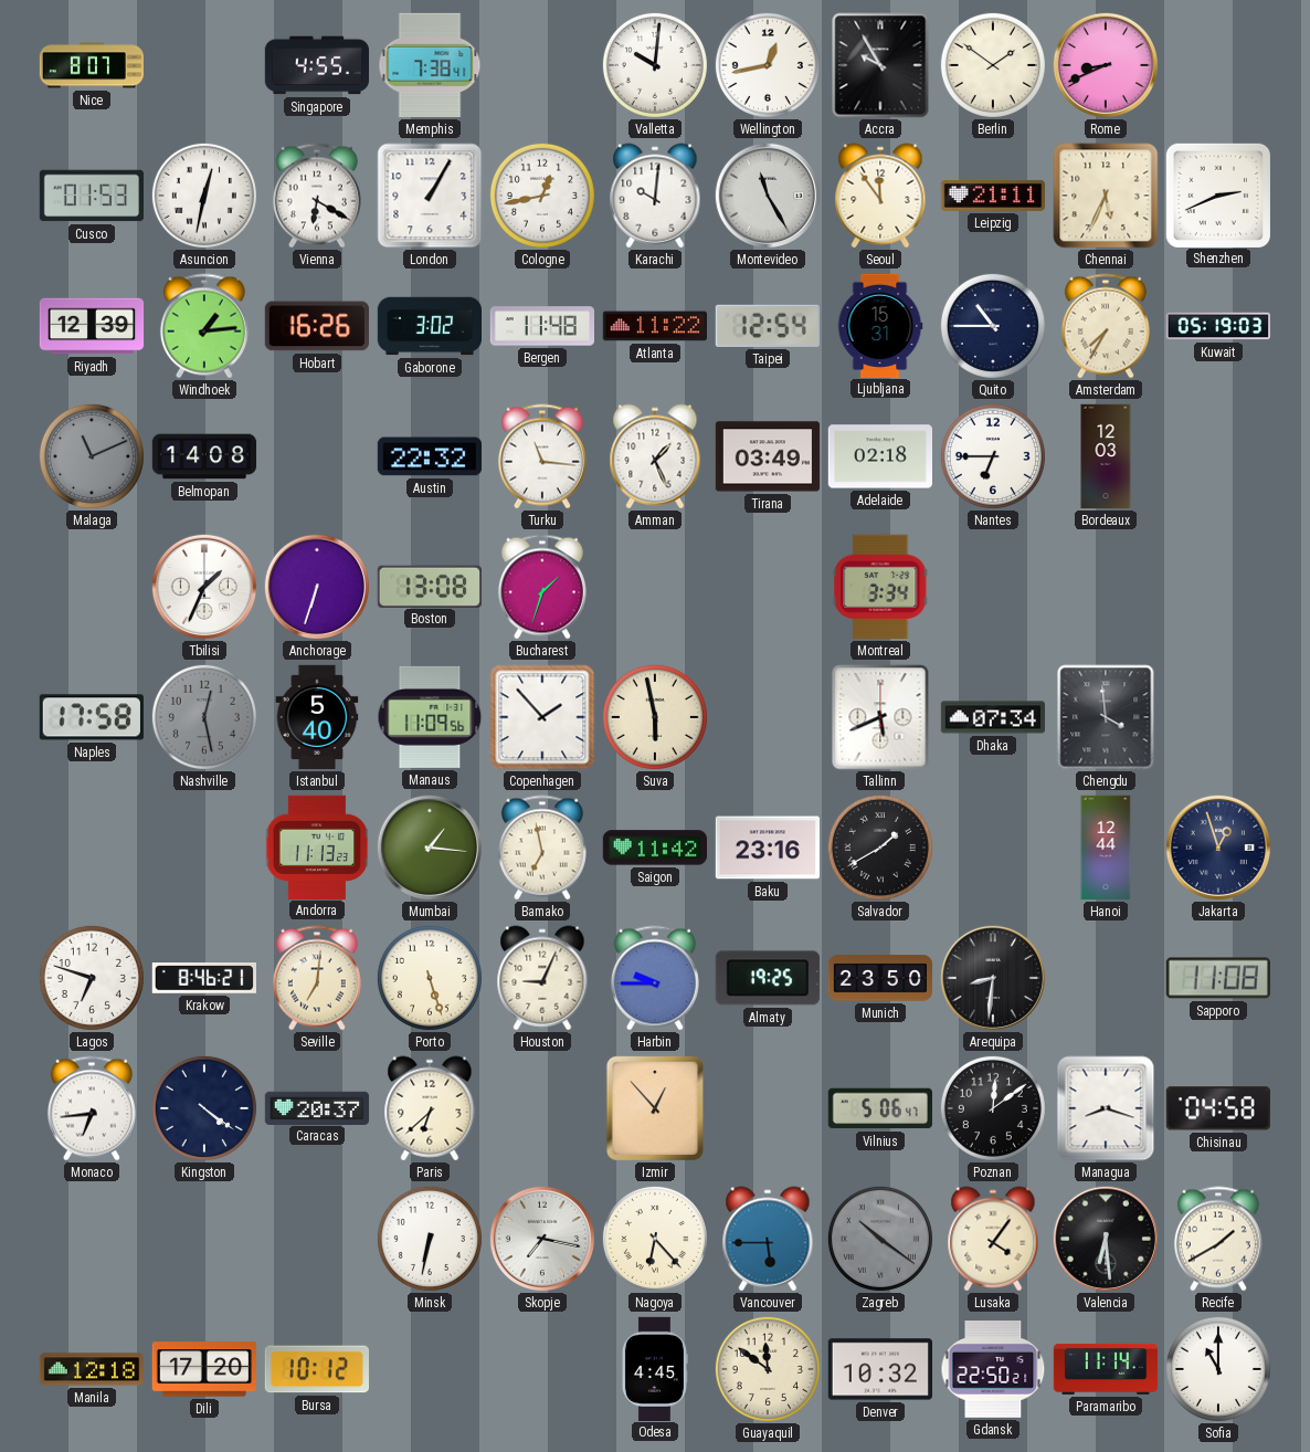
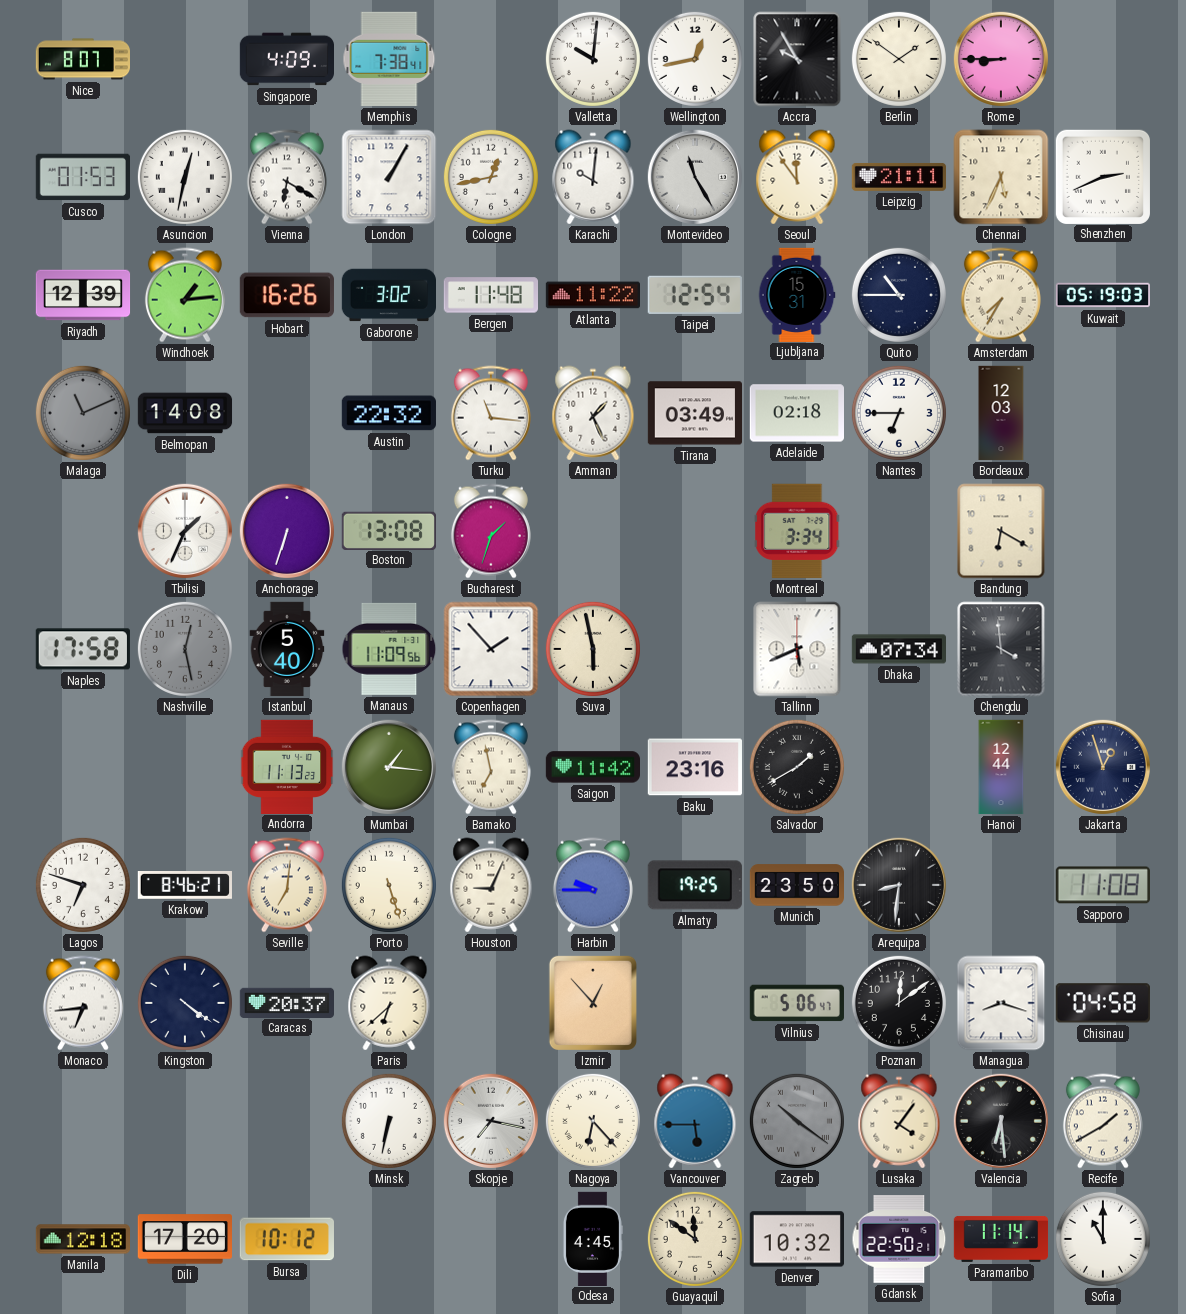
Singapore: 4:55 -> 4:09 (286, 59)
Rome: 8:41 -> 8:45 (1000, 58)
Bandung: none -> 6:20 (1001, 531)
